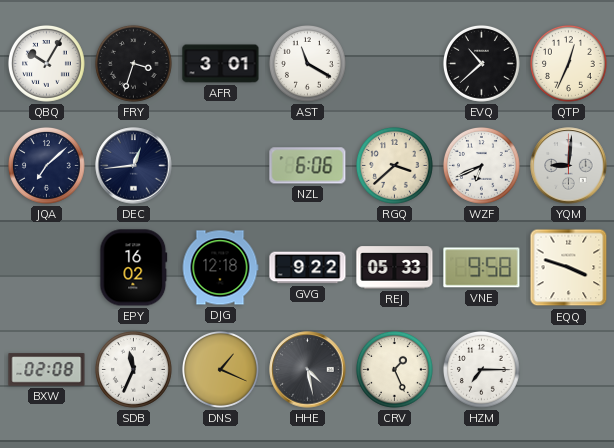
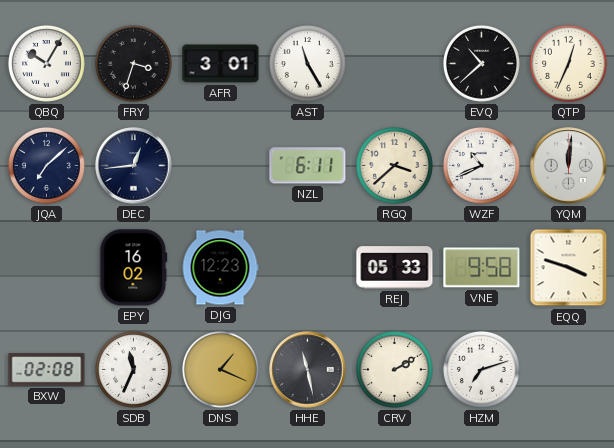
AST: 11:20 -> 11:25 (307, 63)
NZL: 6:06 -> 6:11 (308, 166)
WZF: 6:41 -> 10:41 (481, 165)
YQM: 9:01 -> 12:01 (569, 166)
DJG: 12:18 -> 12:23 (220, 268)
GVG: 9:22 -> none (308, 268)
HHE: 4:28 -> 11:28 (308, 370)
CRV: 1:26 -> 2:10 (394, 369)
HZM: 7:15 -> 7:12 (481, 369)
